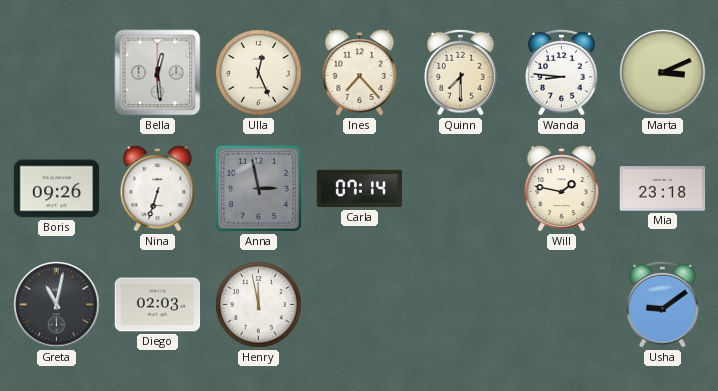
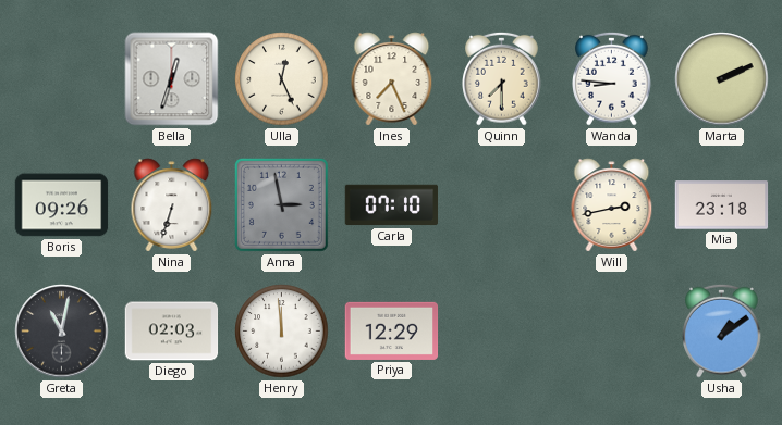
Bella: 12:29 -> 12:33 (172, 79)
Ines: 7:23 -> 7:26 (392, 79)
Marta: 3:11 -> 2:11 (722, 79)
Carla: 07:14 -> 07:10 (392, 205)
Will: 1:47 -> 2:43 (612, 205)
Henry: 11:58 -> 11:59 (282, 332)
Priya: none -> 12:29 (392, 330)
Usha: 9:09 -> 1:09 (722, 330)
